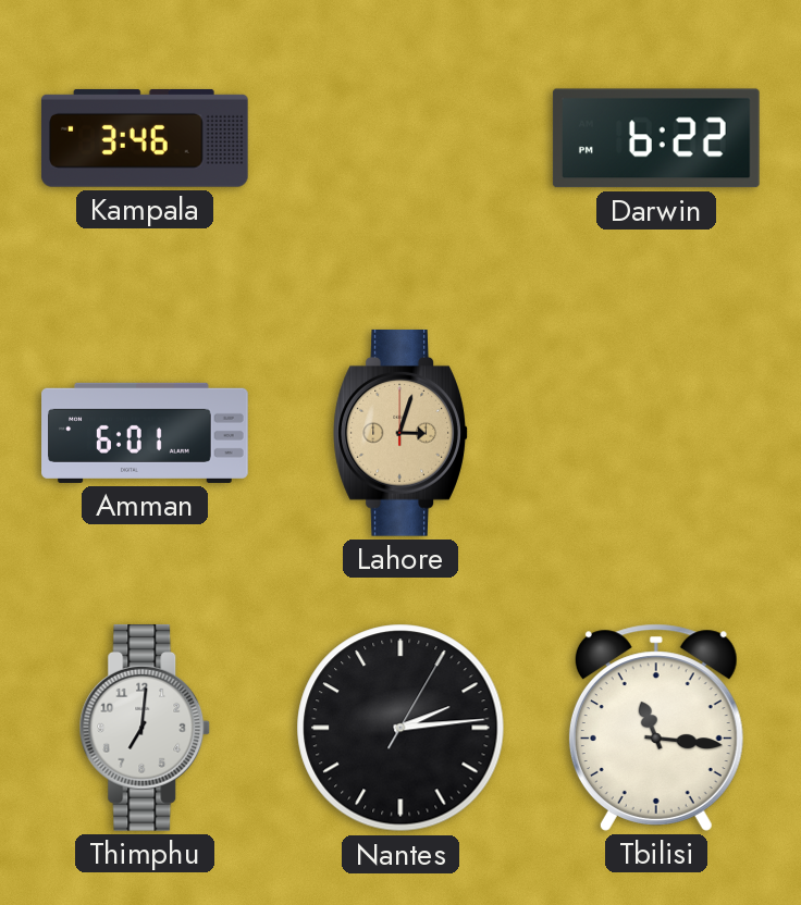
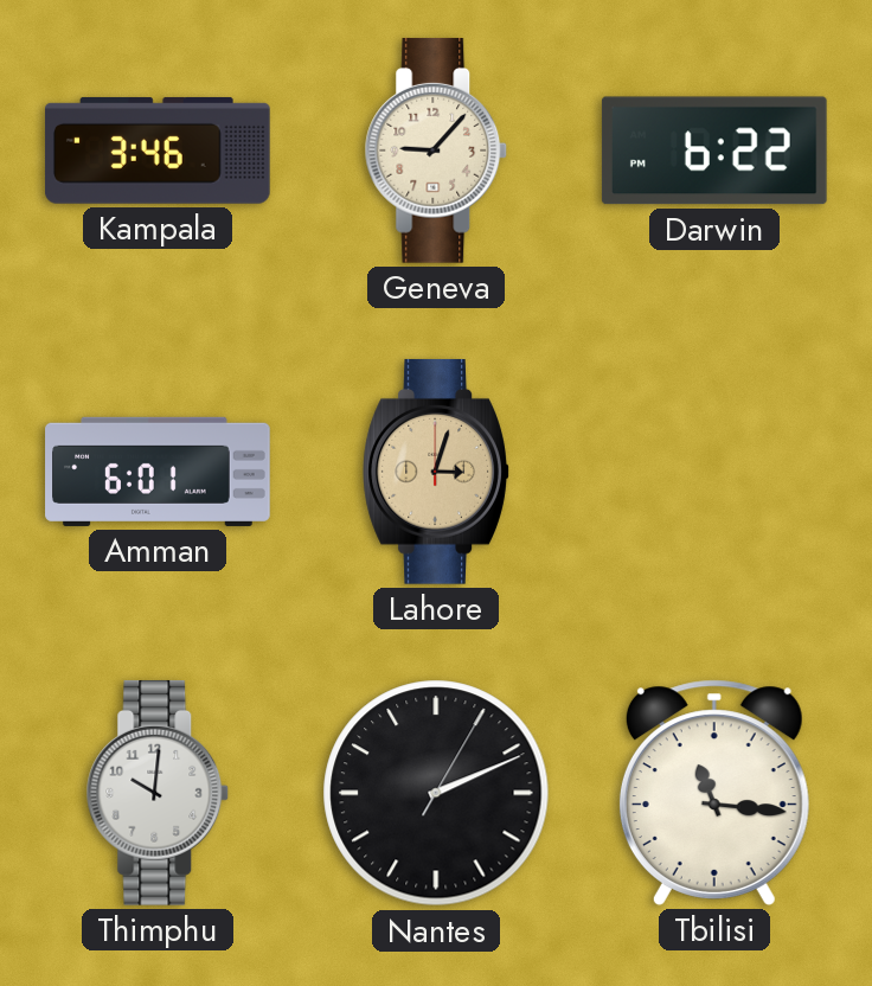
Geneva: none -> 9:07 (436, 151)
Thimphu: 7:01 -> 10:01 (158, 793)
Nantes: 2:14 -> 2:11 (436, 793)
